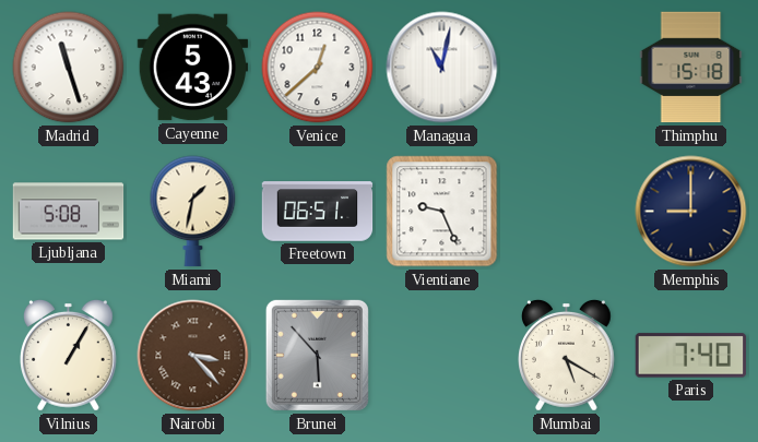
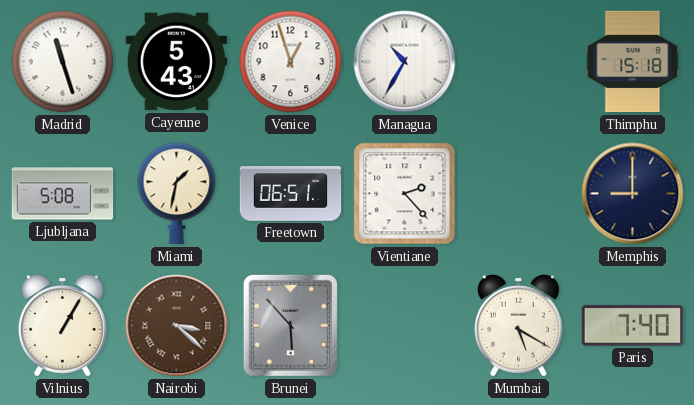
Venice: 12:38 -> 12:57 (291, 62)
Managua: 11:02 -> 10:35 (405, 62)
Vientiane: 9:26 -> 2:23 (405, 194)
Nairobi: 3:23 -> 3:22 (177, 326)
